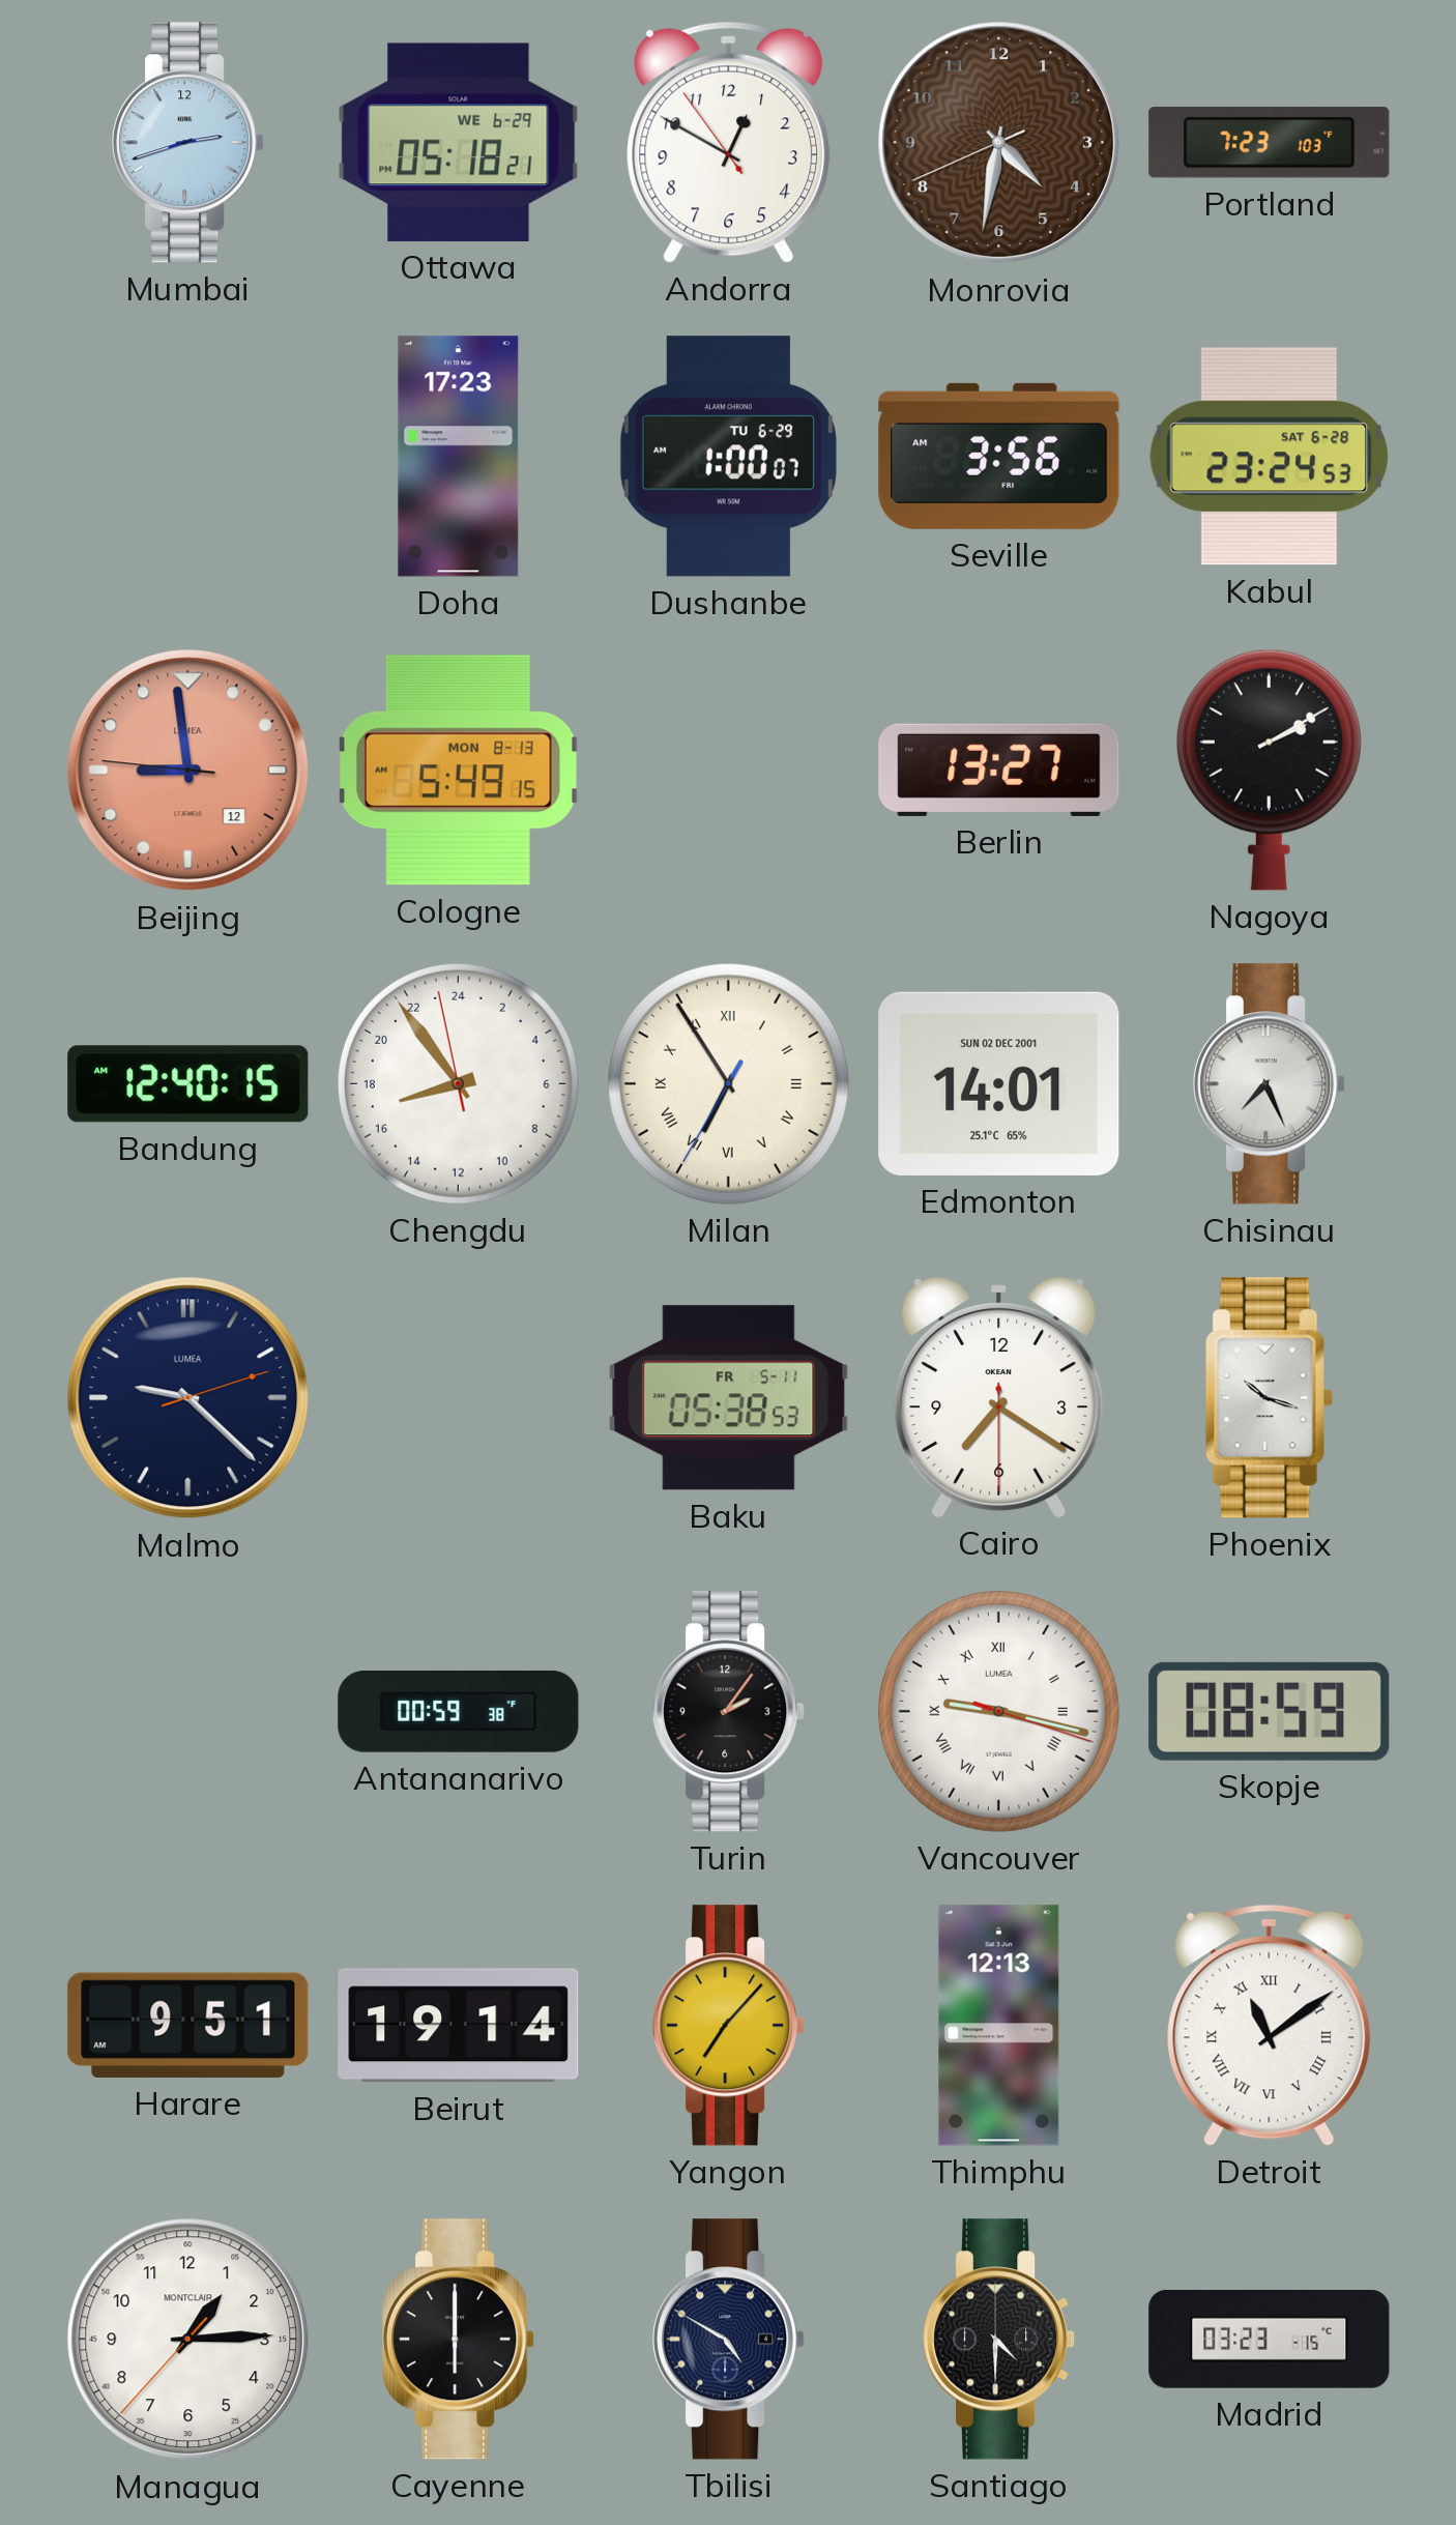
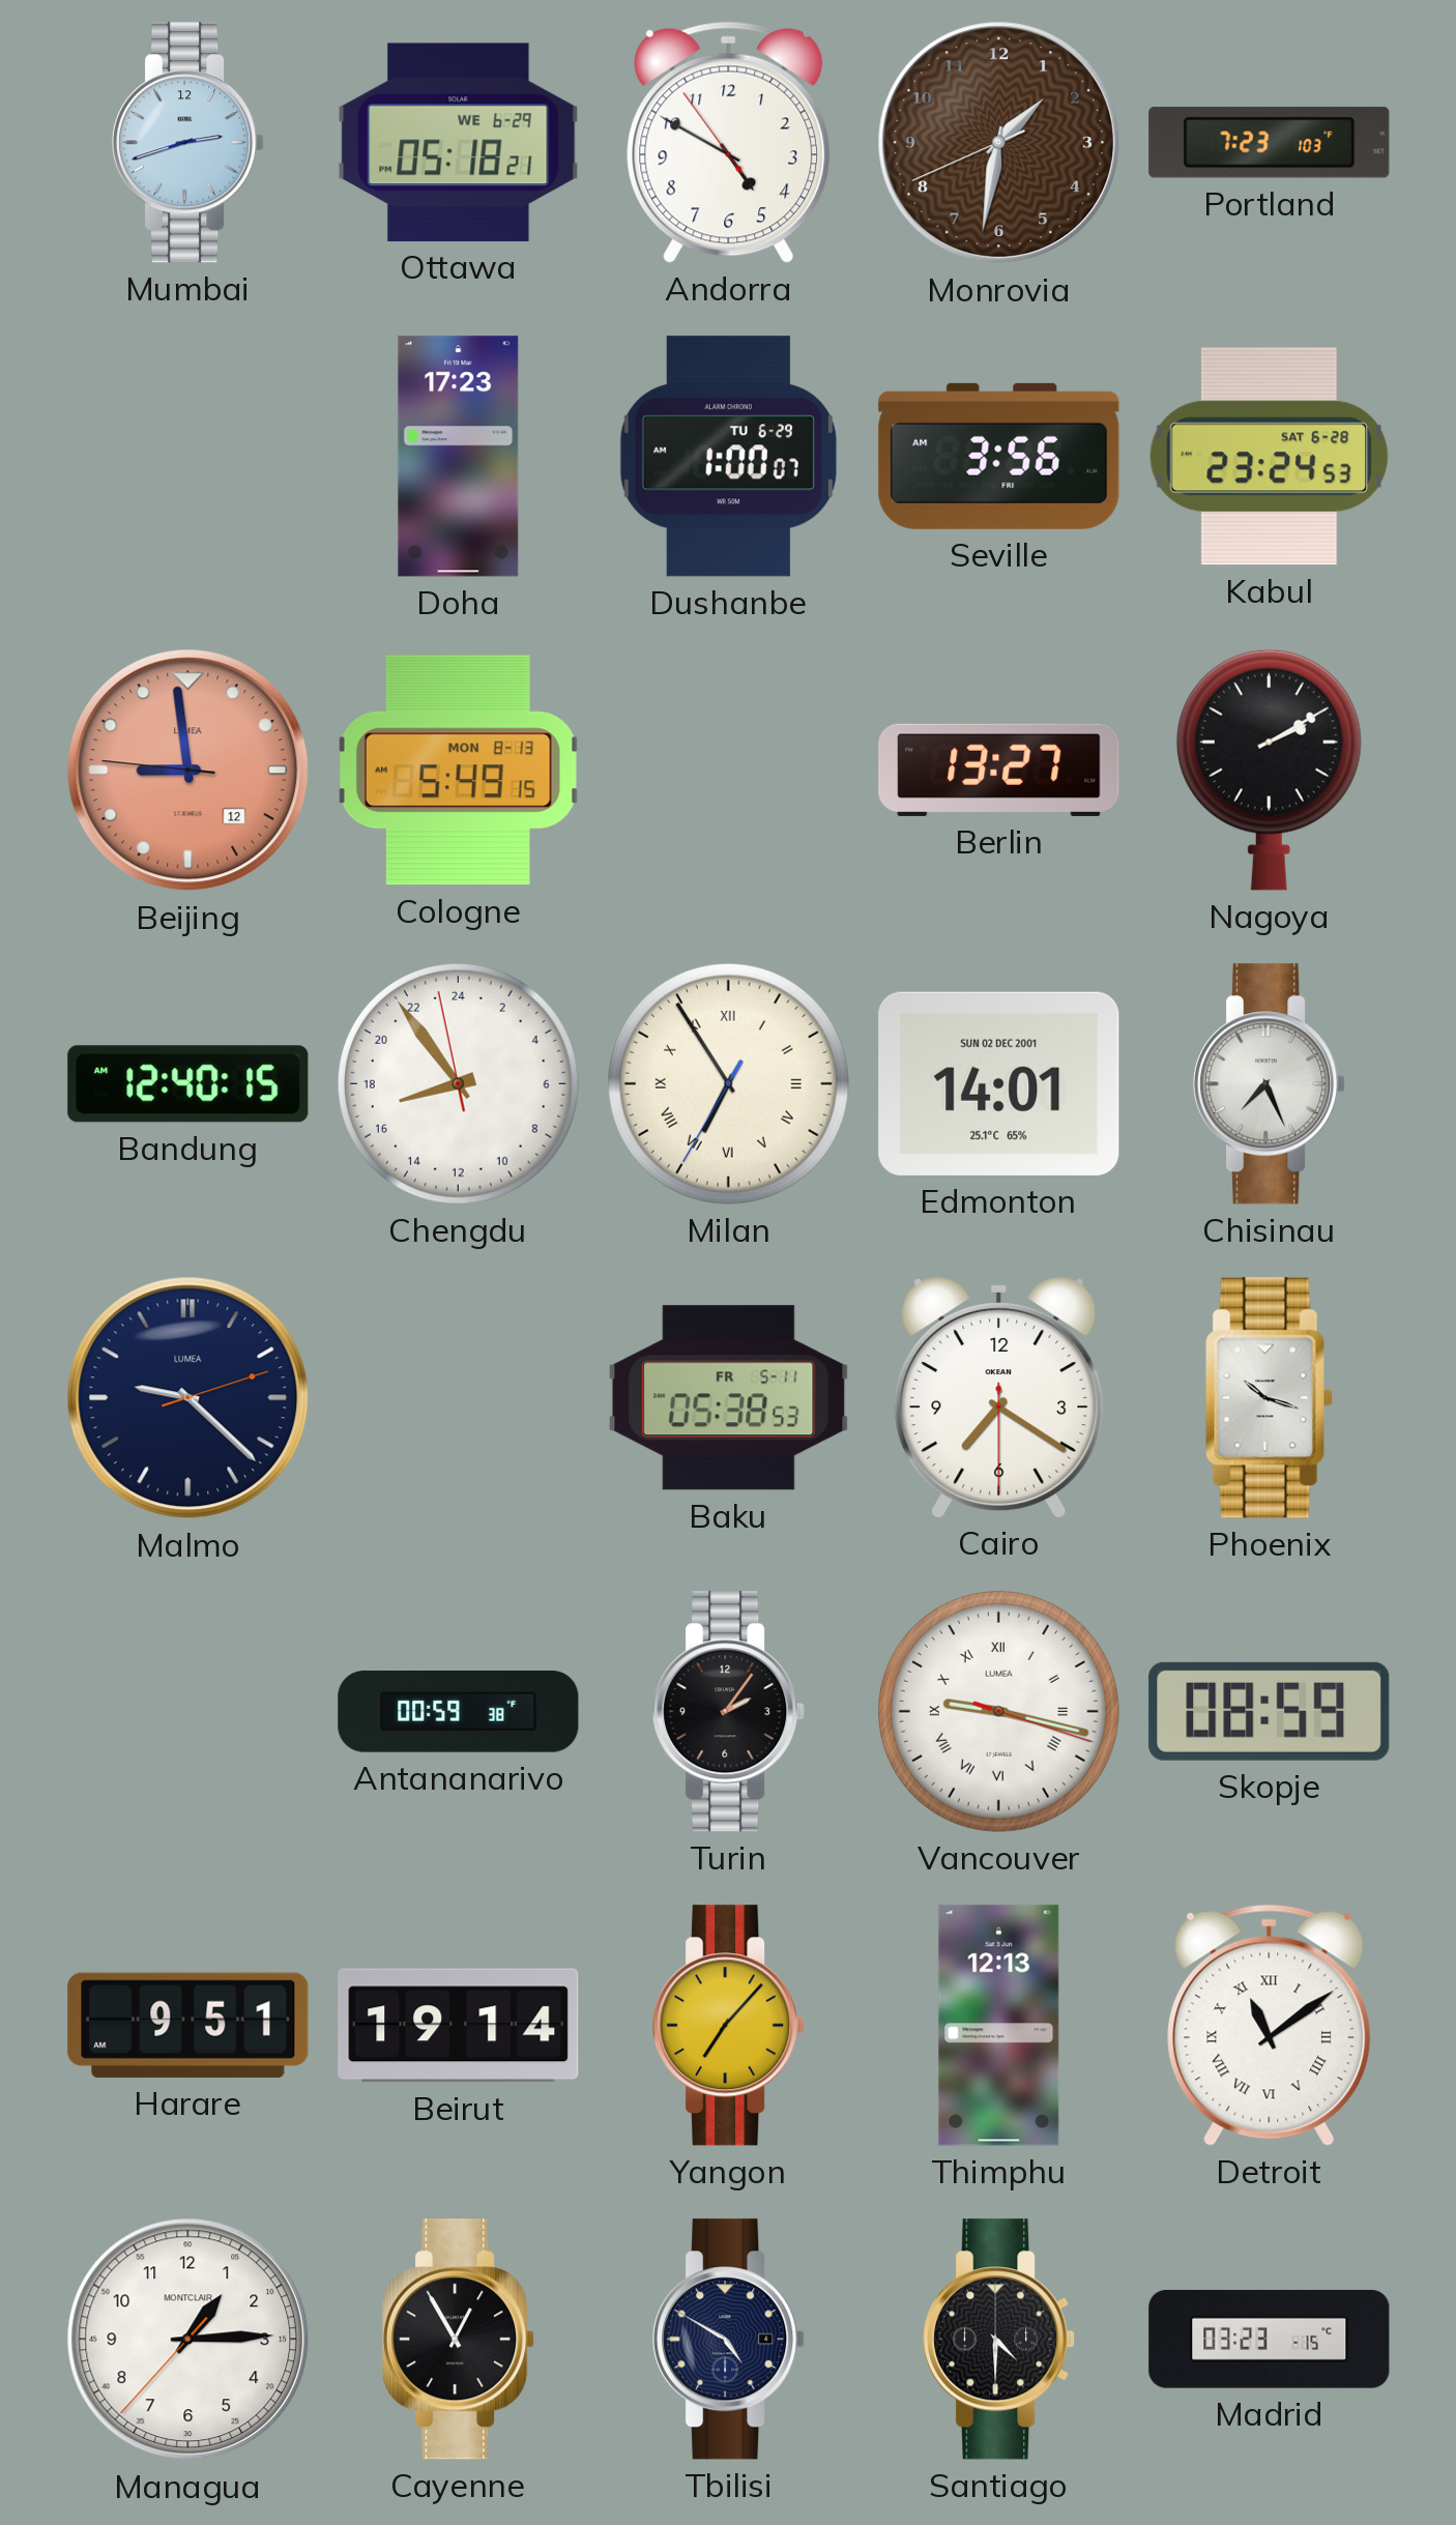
Andorra: 12:49 -> 4:49 (729, 142)
Monrovia: 4:31 -> 1:31 (999, 143)
Cayenne: 6:00 -> 12:55 (459, 2340)
